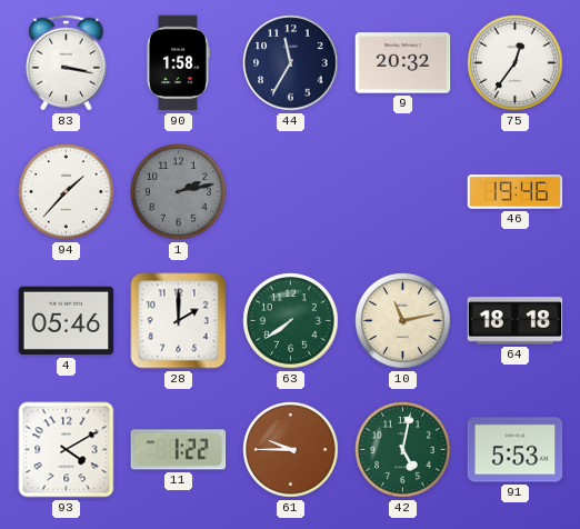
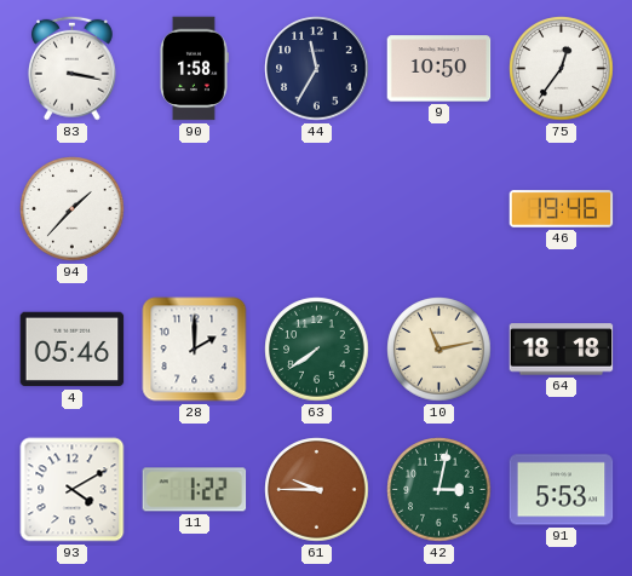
9: 20:32 -> 10:50 (439, 69)
1: 2:13 -> none (179, 192)
42: 5:02 -> 3:02 (439, 490)
